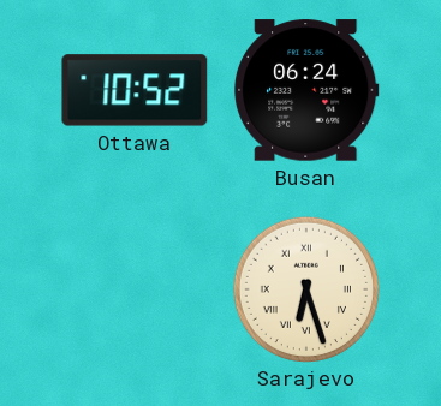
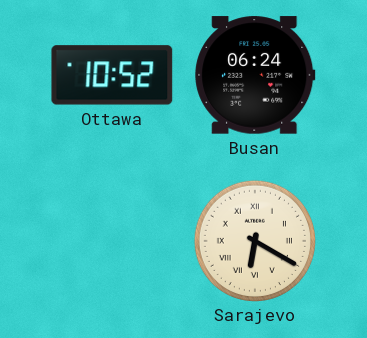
Sarajevo: 6:27 -> 6:20 (254, 240)
